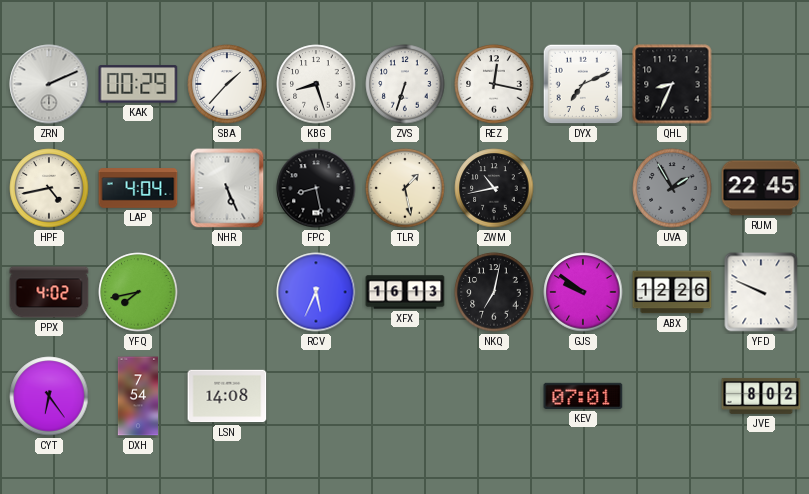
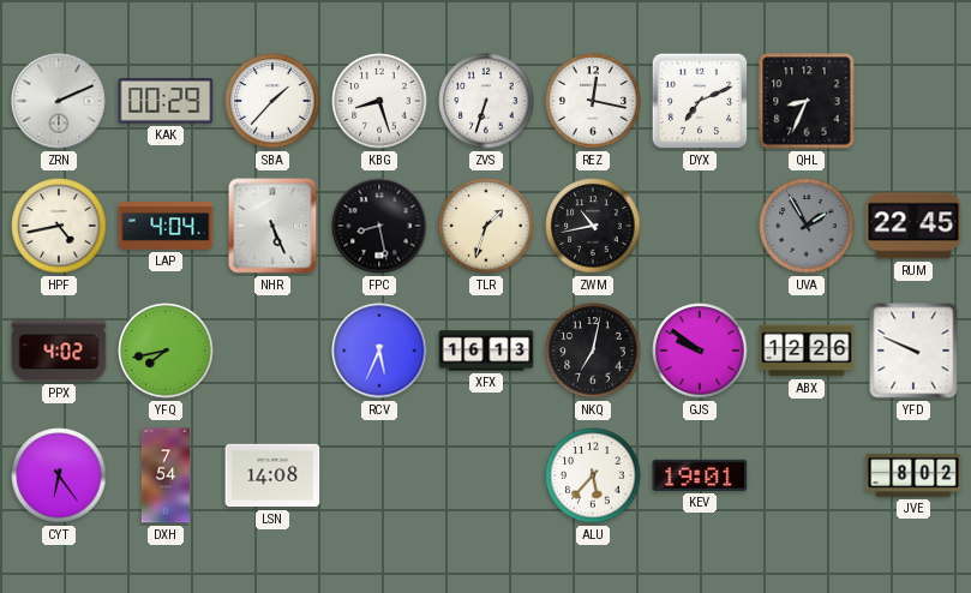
TLR: 1:28 -> 1:33 (486, 226)
ALU: none -> 5:37 (593, 475)
KEV: 07:01 -> 19:01 (700, 475)
